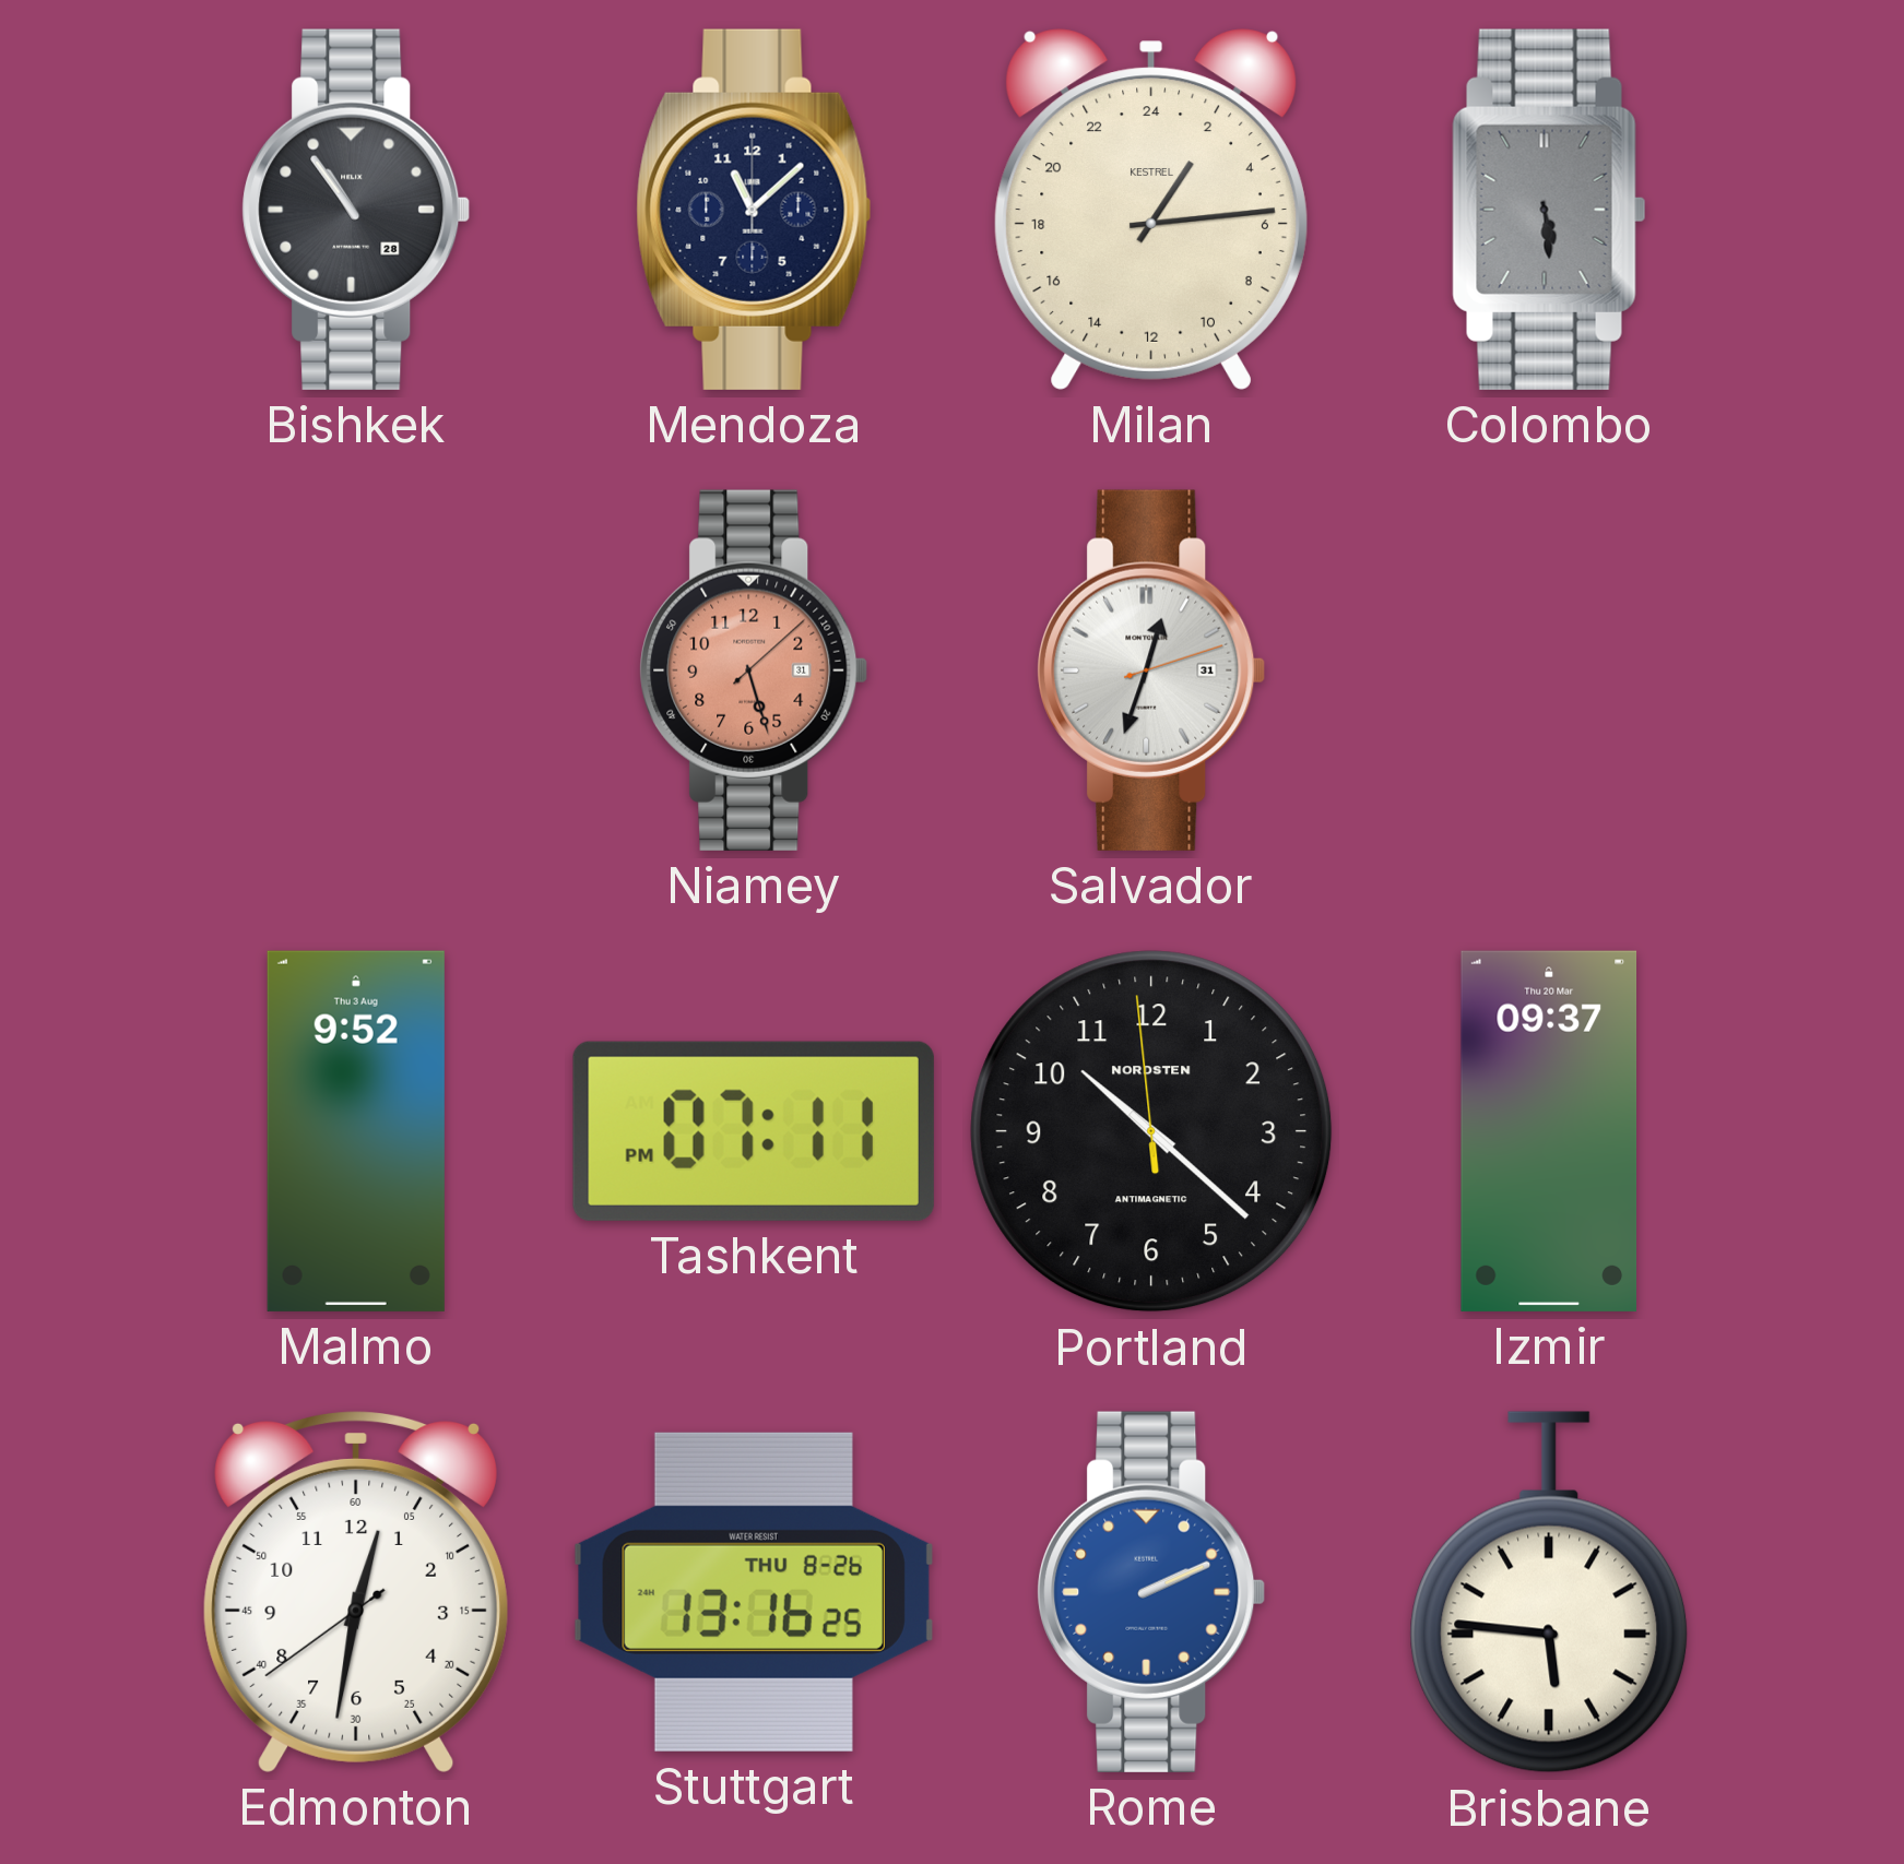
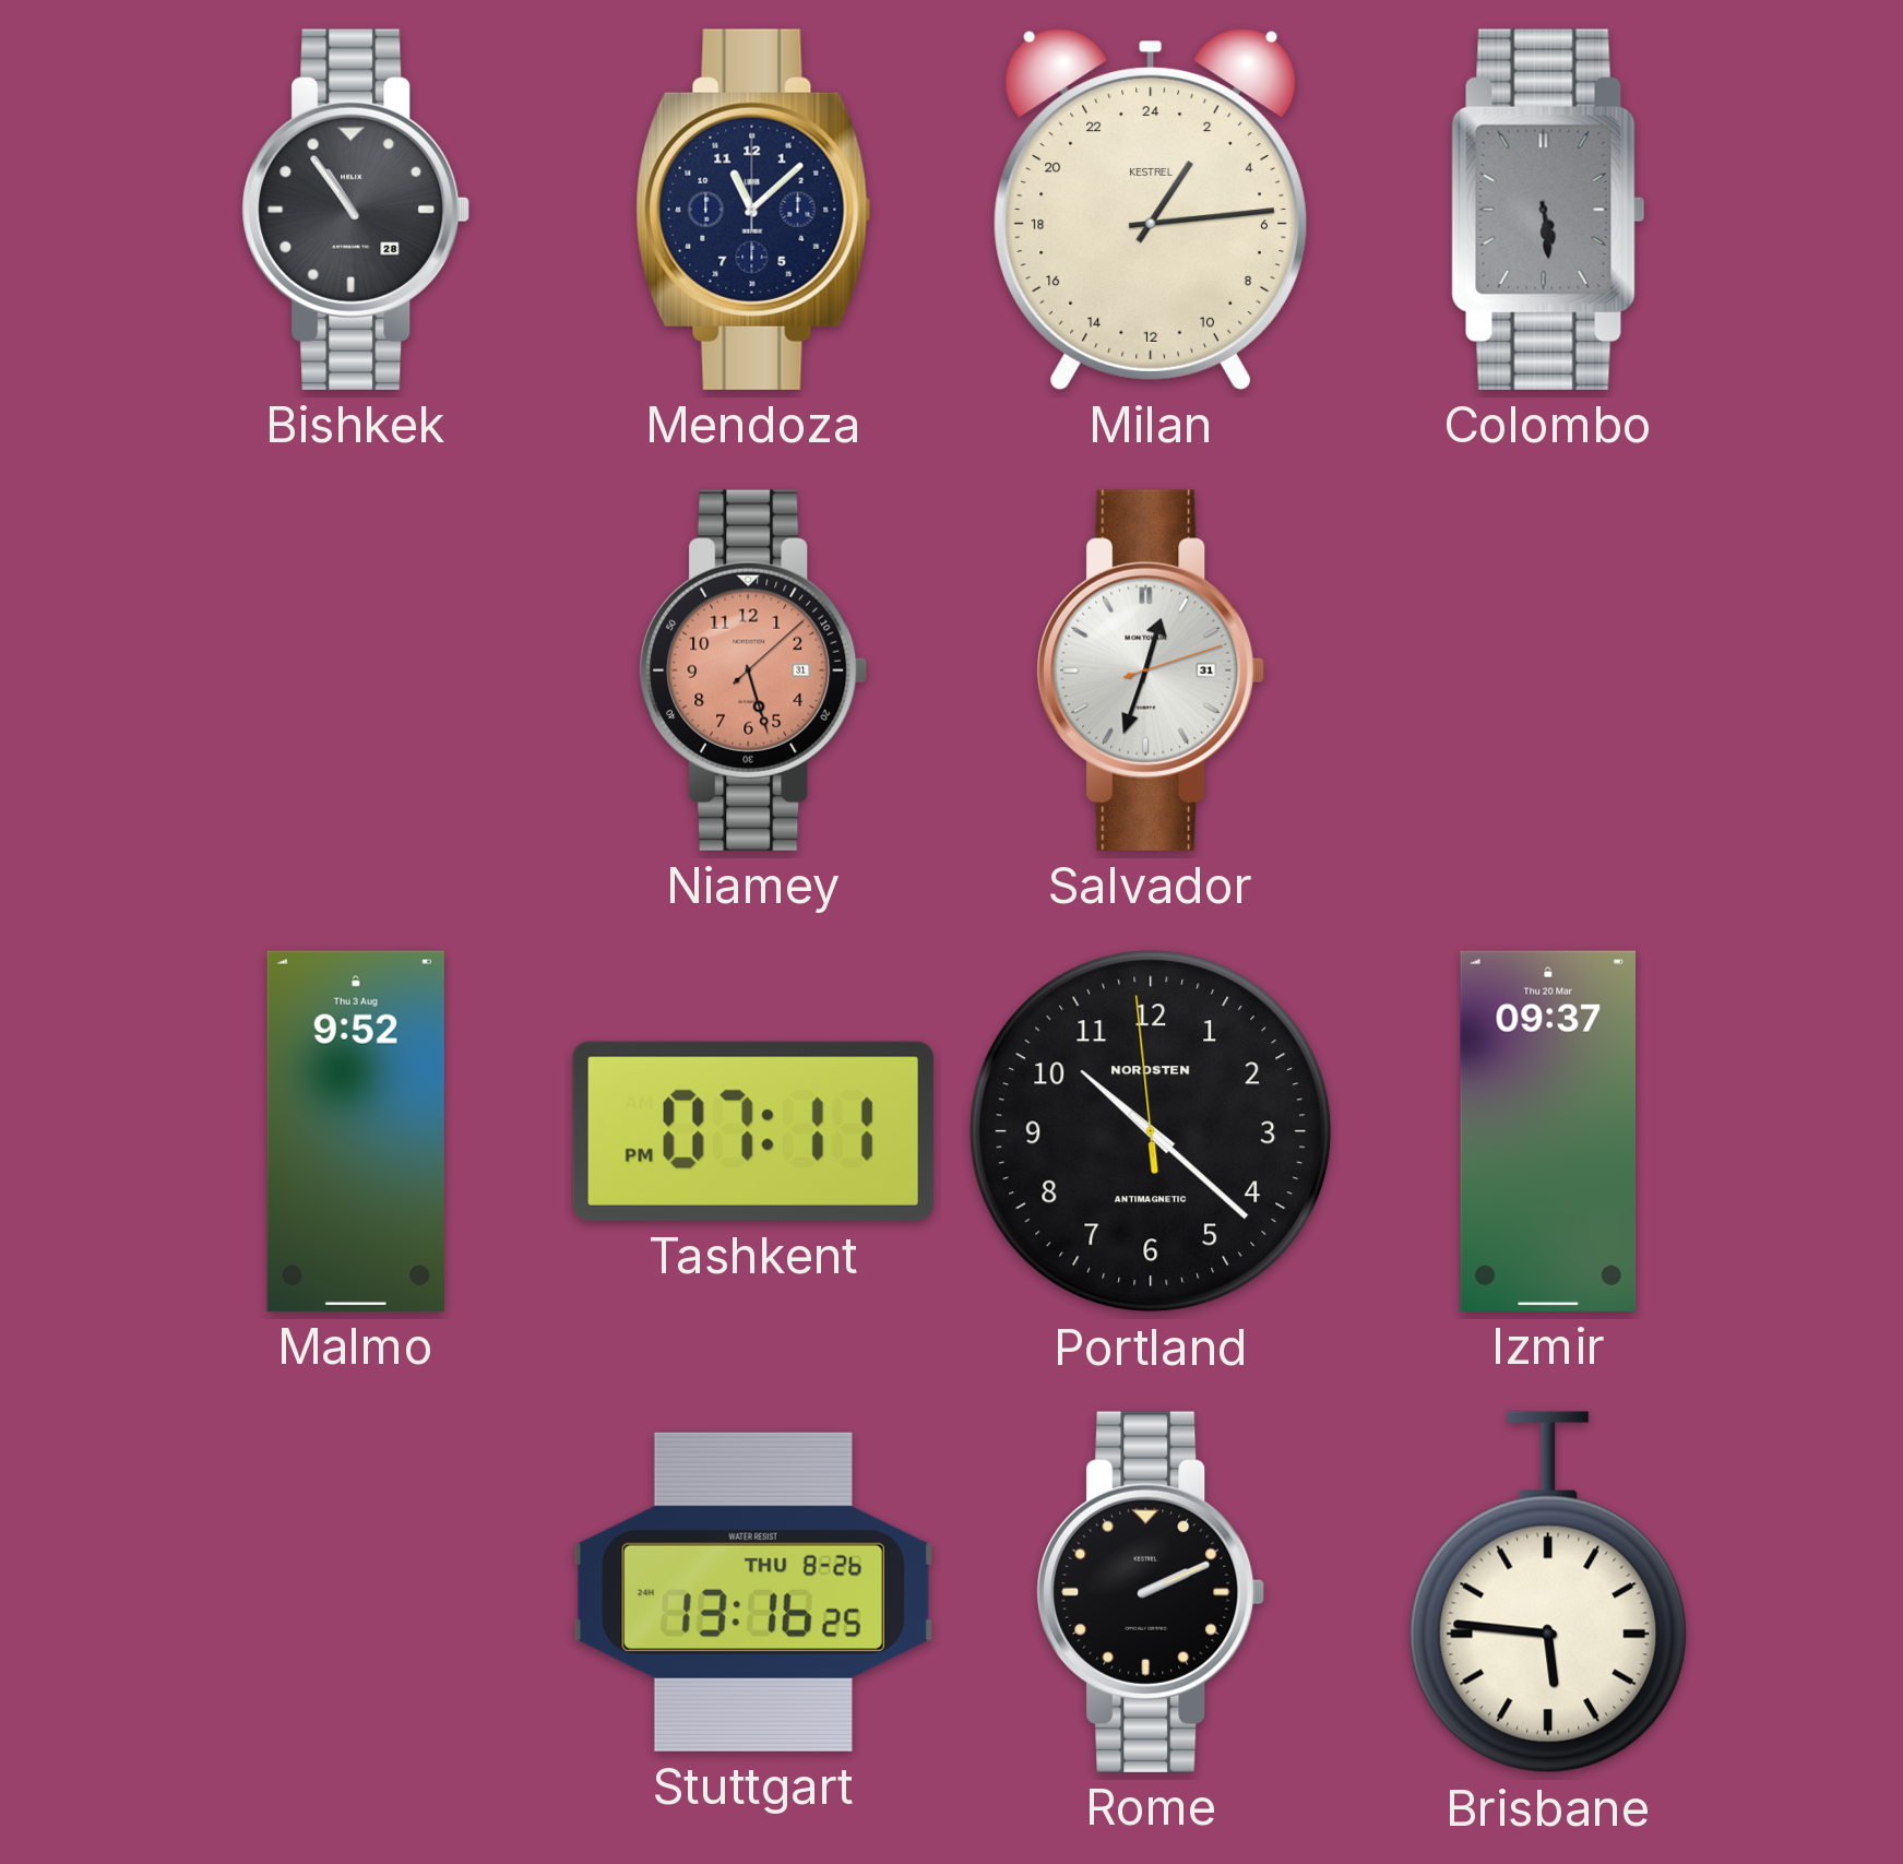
Edmonton: 12:31 -> none (355, 1591)
Rome dial: blue -> black (1151, 1592)
